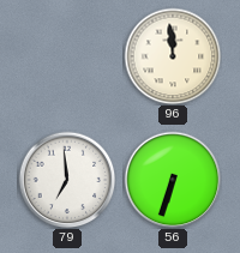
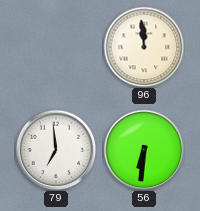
56: 6:33 -> 6:31 (144, 150)
